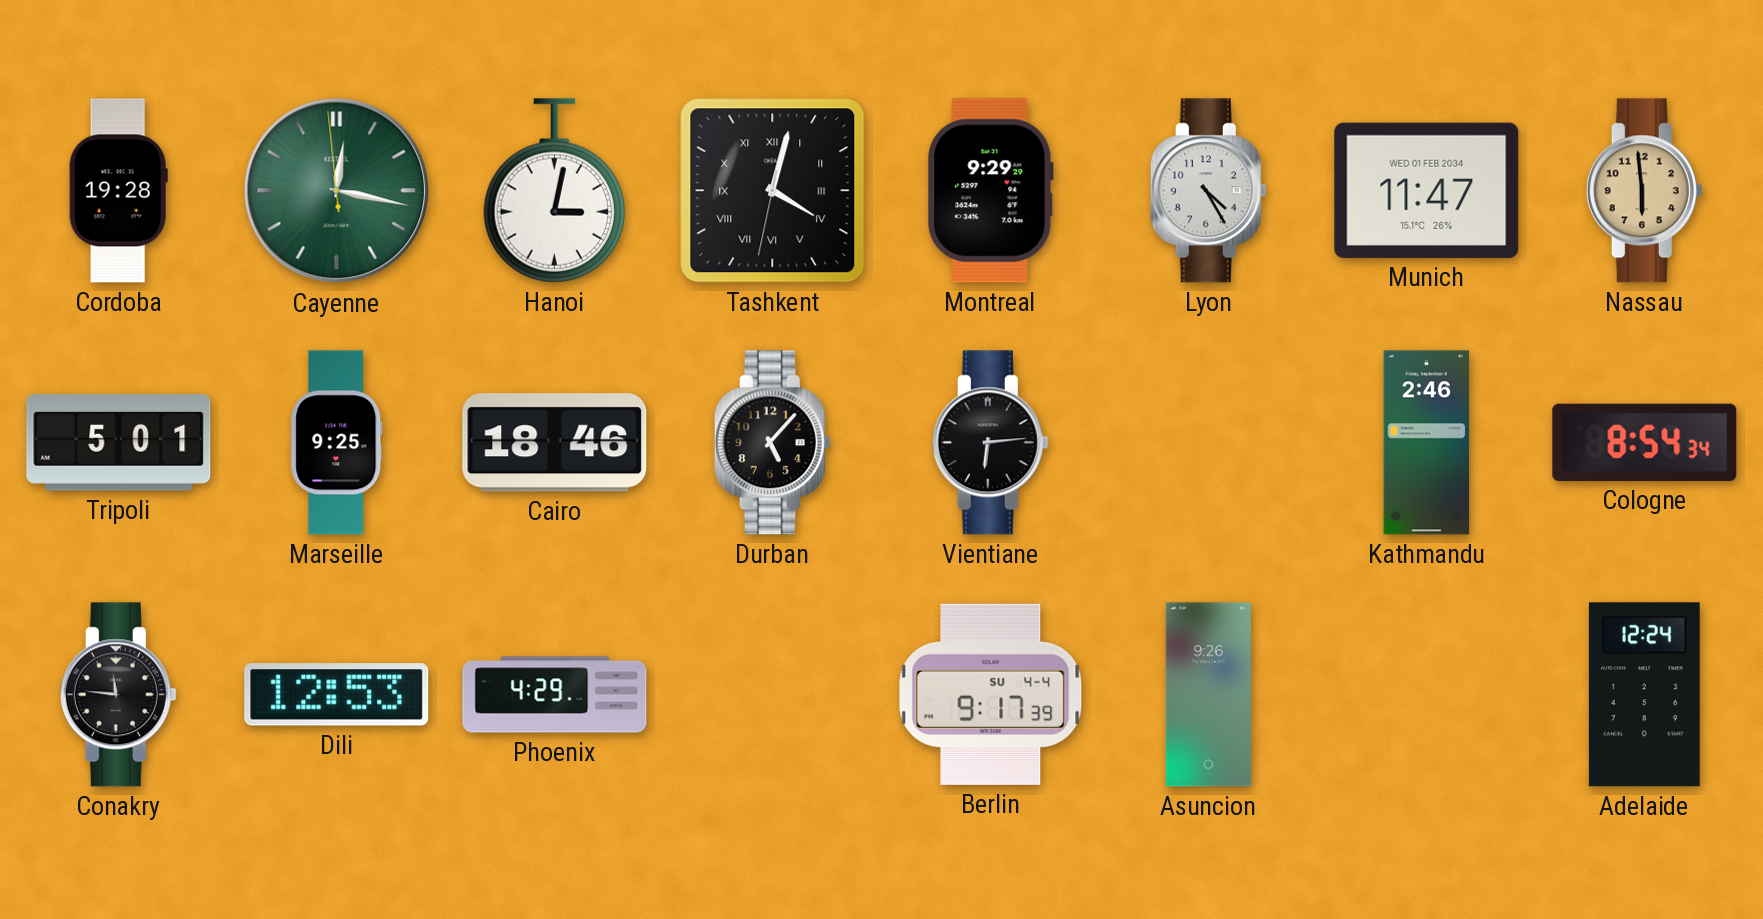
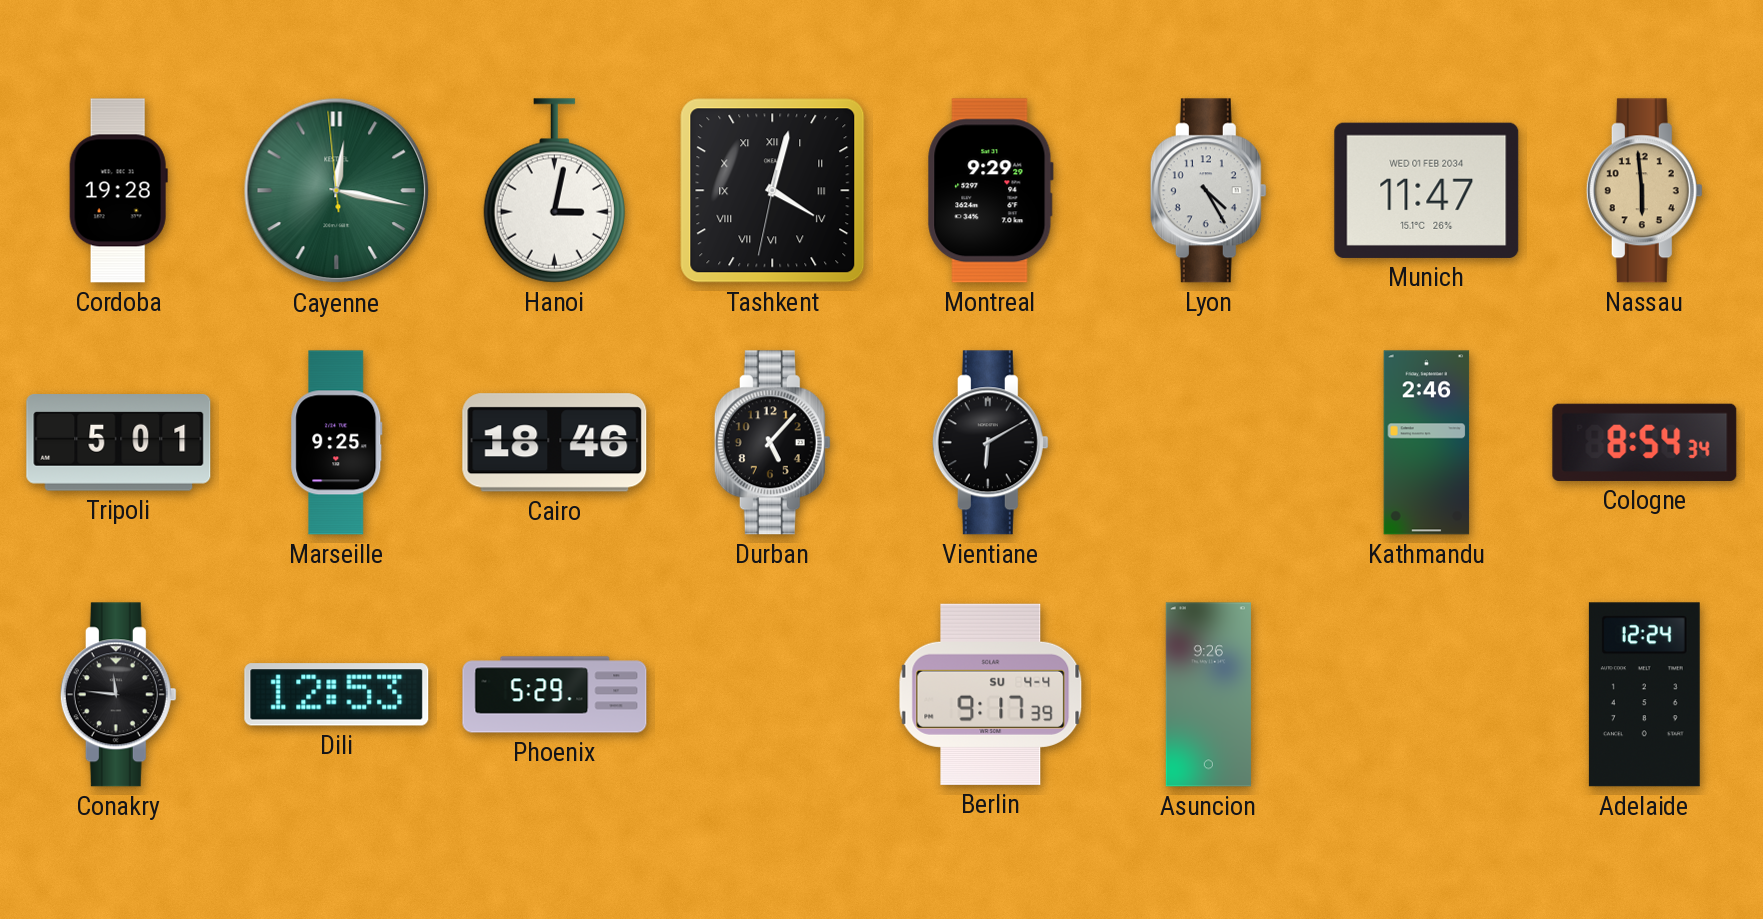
Vientiane: 6:14 -> 6:10 (990, 443)
Phoenix: 4:29 -> 5:29 (555, 695)
